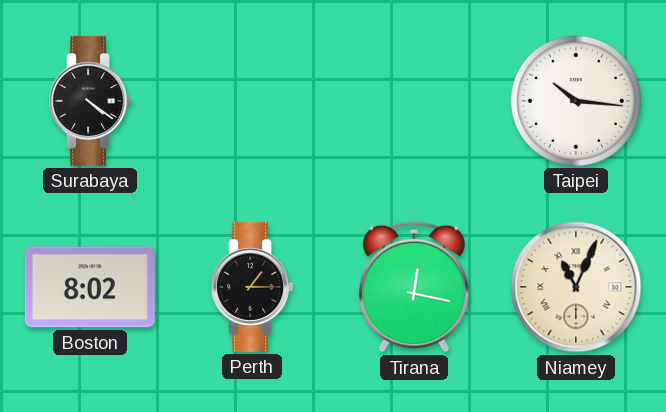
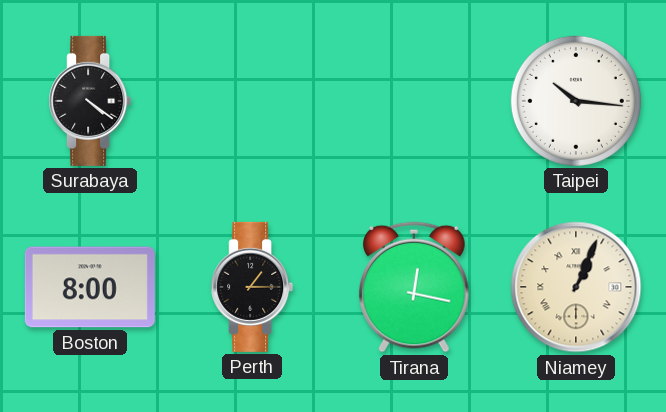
Boston: 8:02 -> 8:00 (90, 287)
Niamey: 11:04 -> 1:04 (576, 287)
